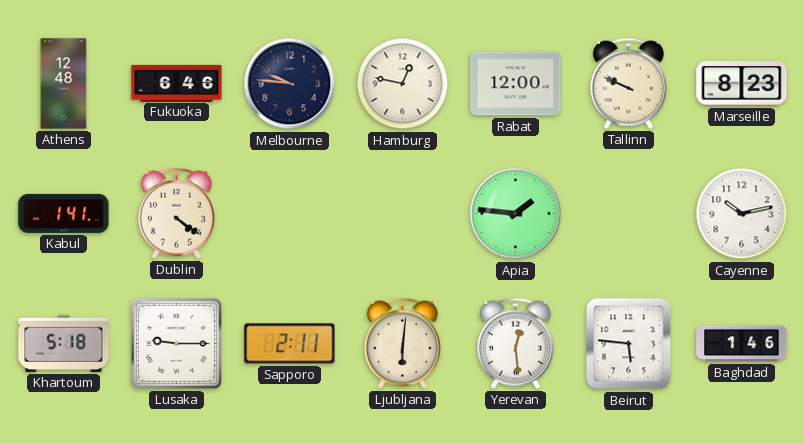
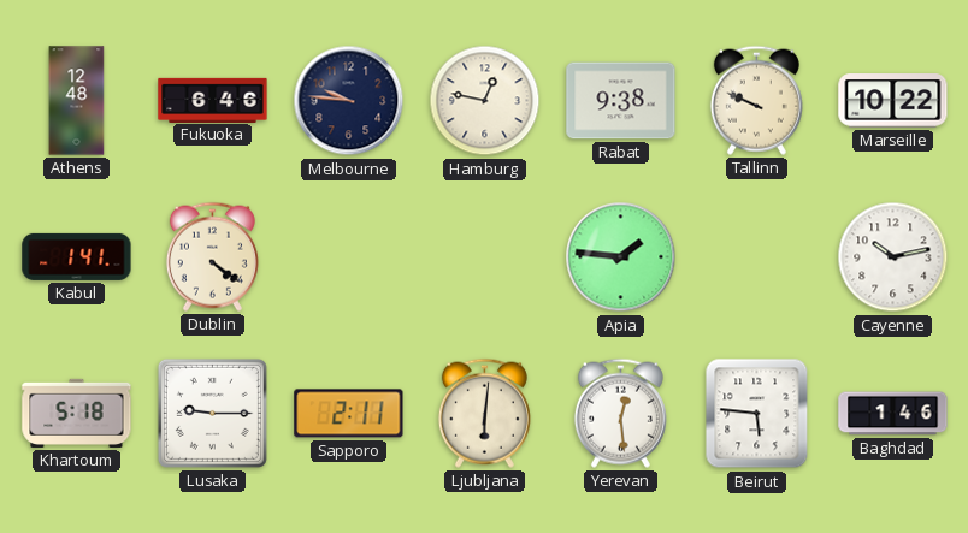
Rabat: 12:00 -> 9:38 (621, 101)
Marseille: 8:23 -> 10:22 (893, 101)
